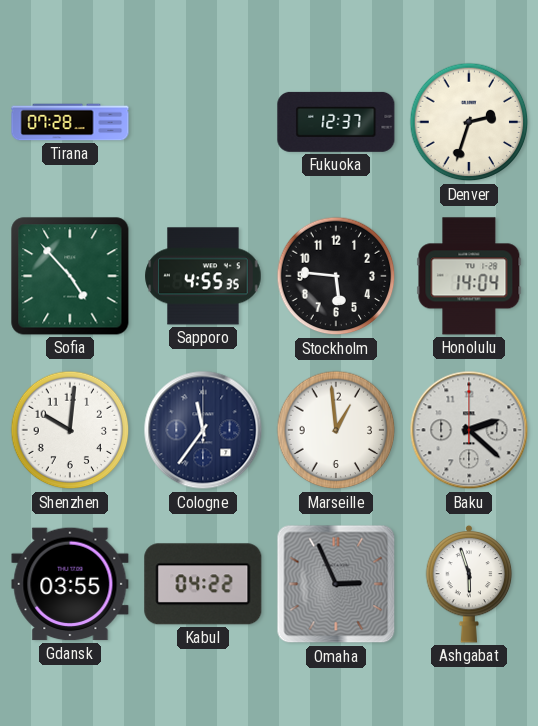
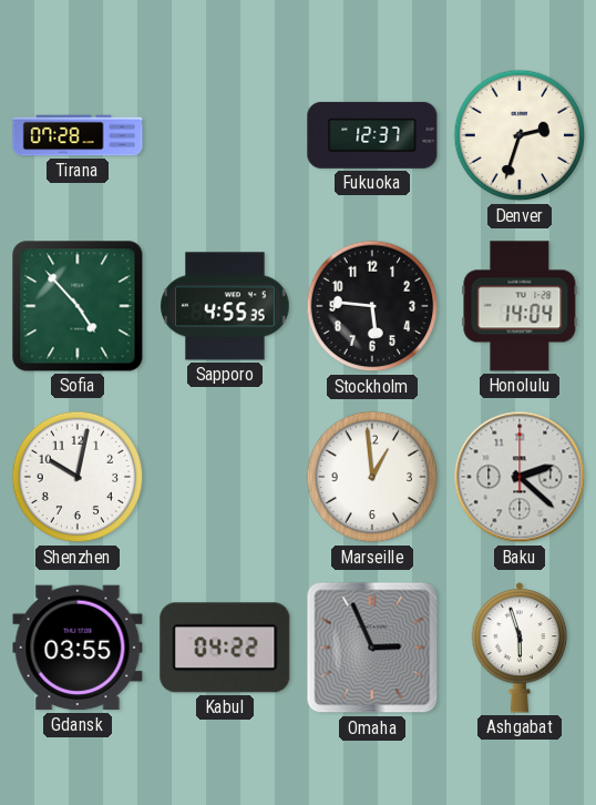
Shenzhen: 10:01 -> 10:02 (78, 477)
Cologne: 11:36 -> none (203, 430)
